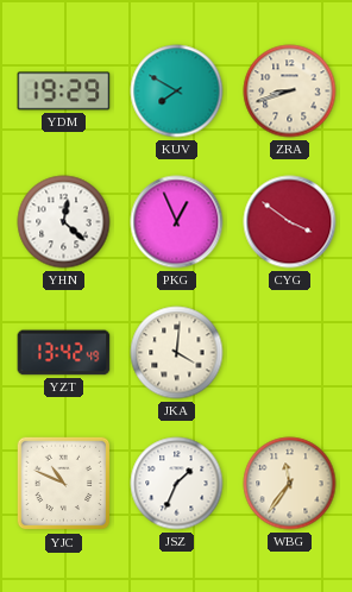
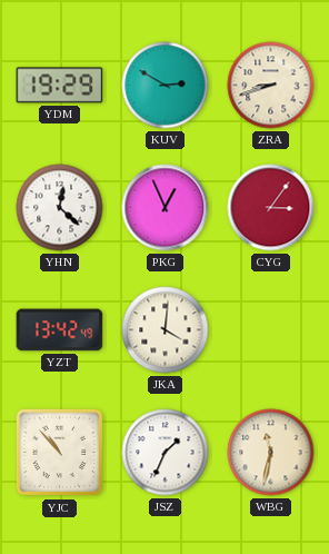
KUV: 7:50 -> 2:50 (166, 86)
CYG: 3:51 -> 3:06 (271, 208)
YJC: 10:49 -> 10:53 (60, 453)
WBG: 11:36 -> 11:32 (271, 453)
